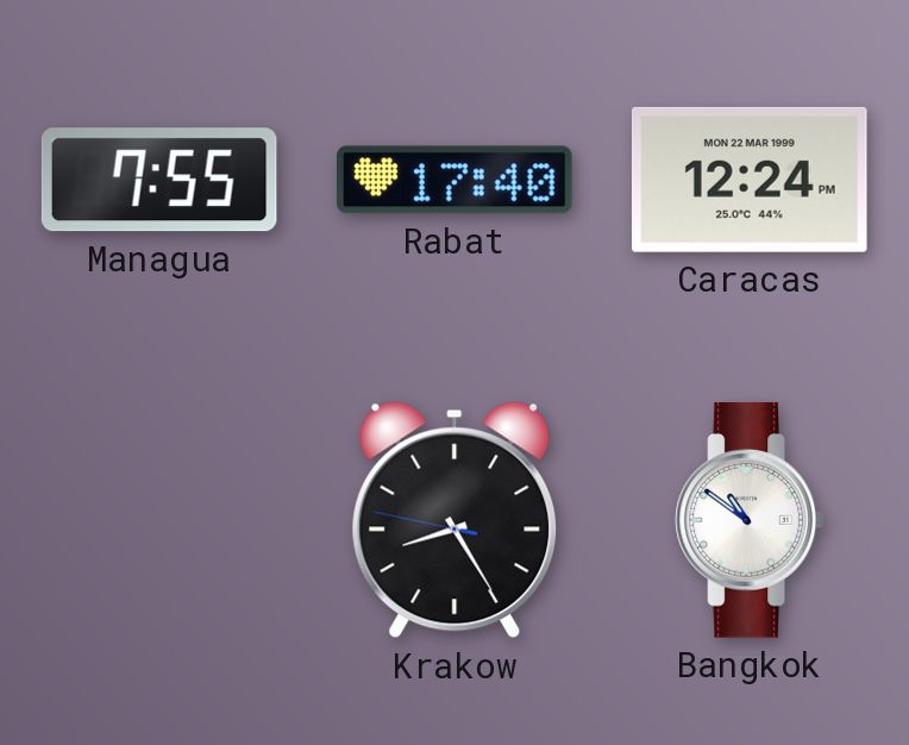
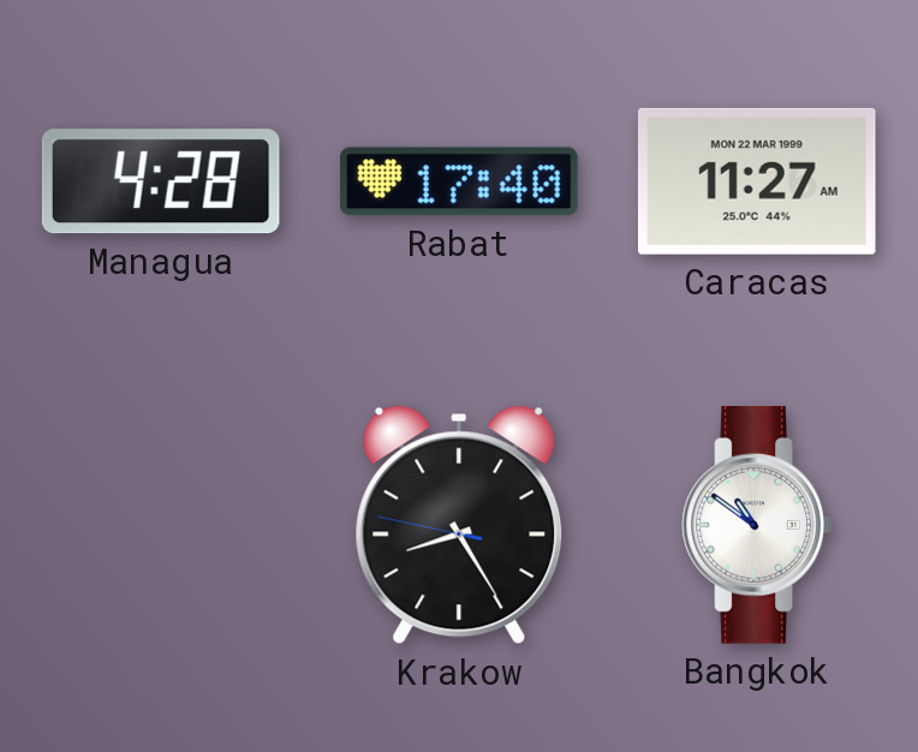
Managua: 7:55 -> 4:28 (161, 181)
Caracas: 12:24 -> 11:27 (757, 181)
